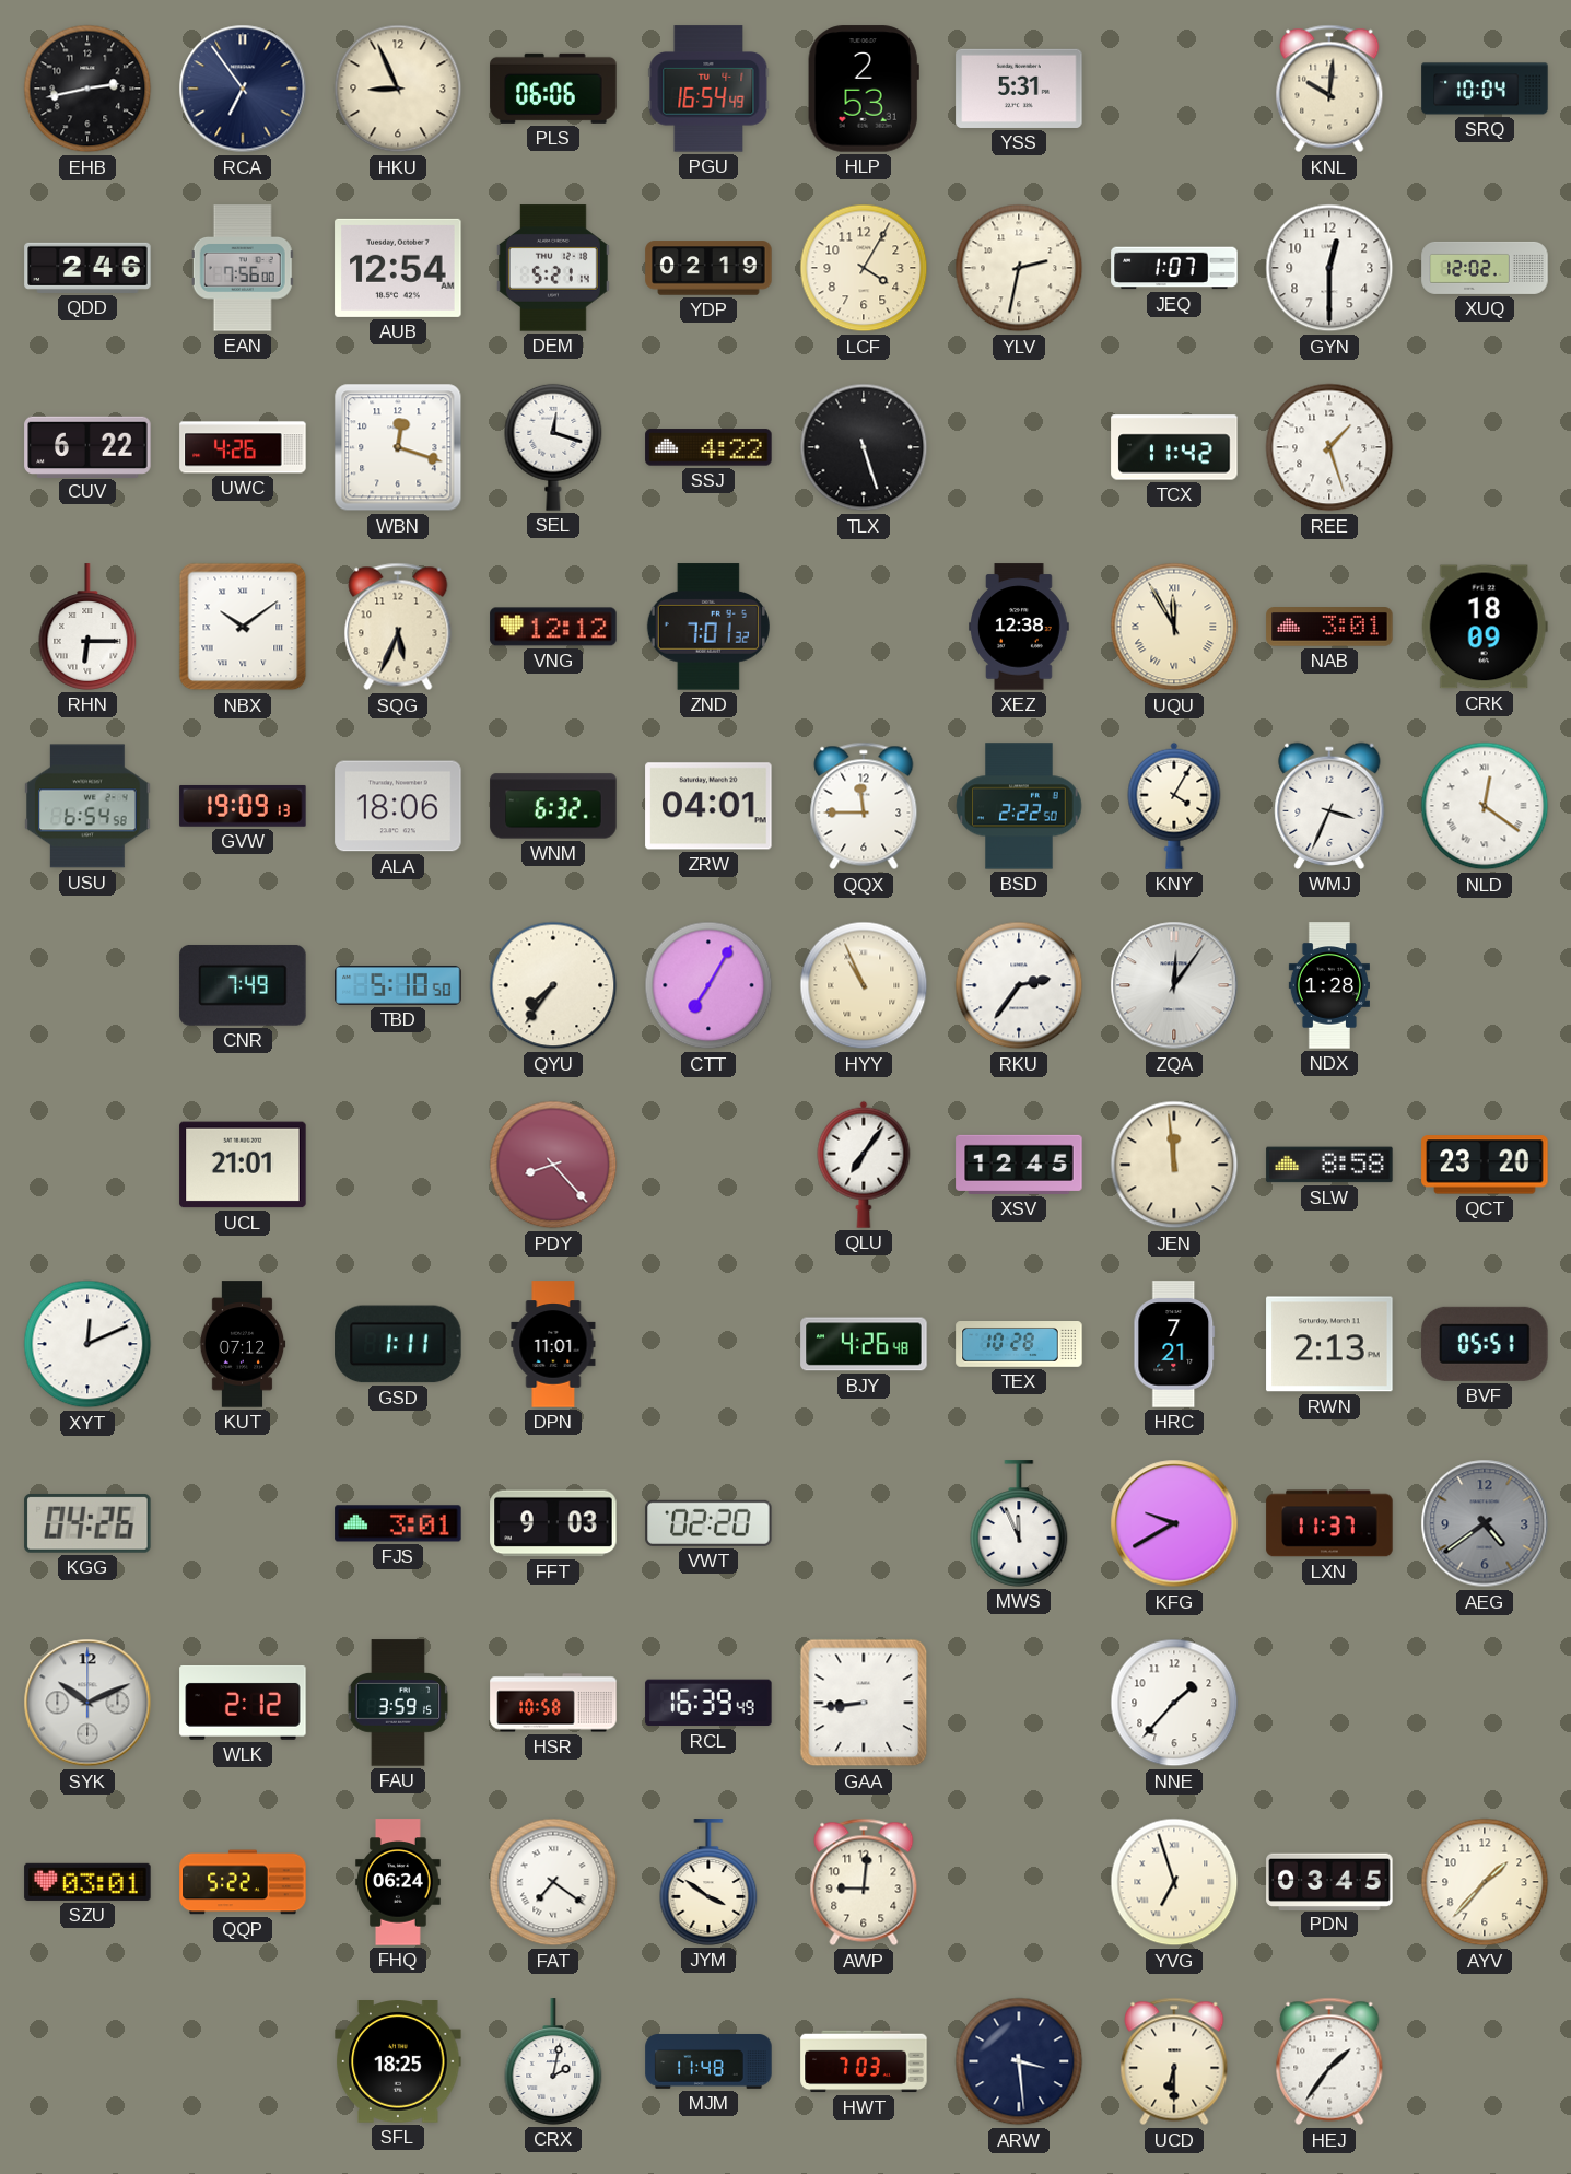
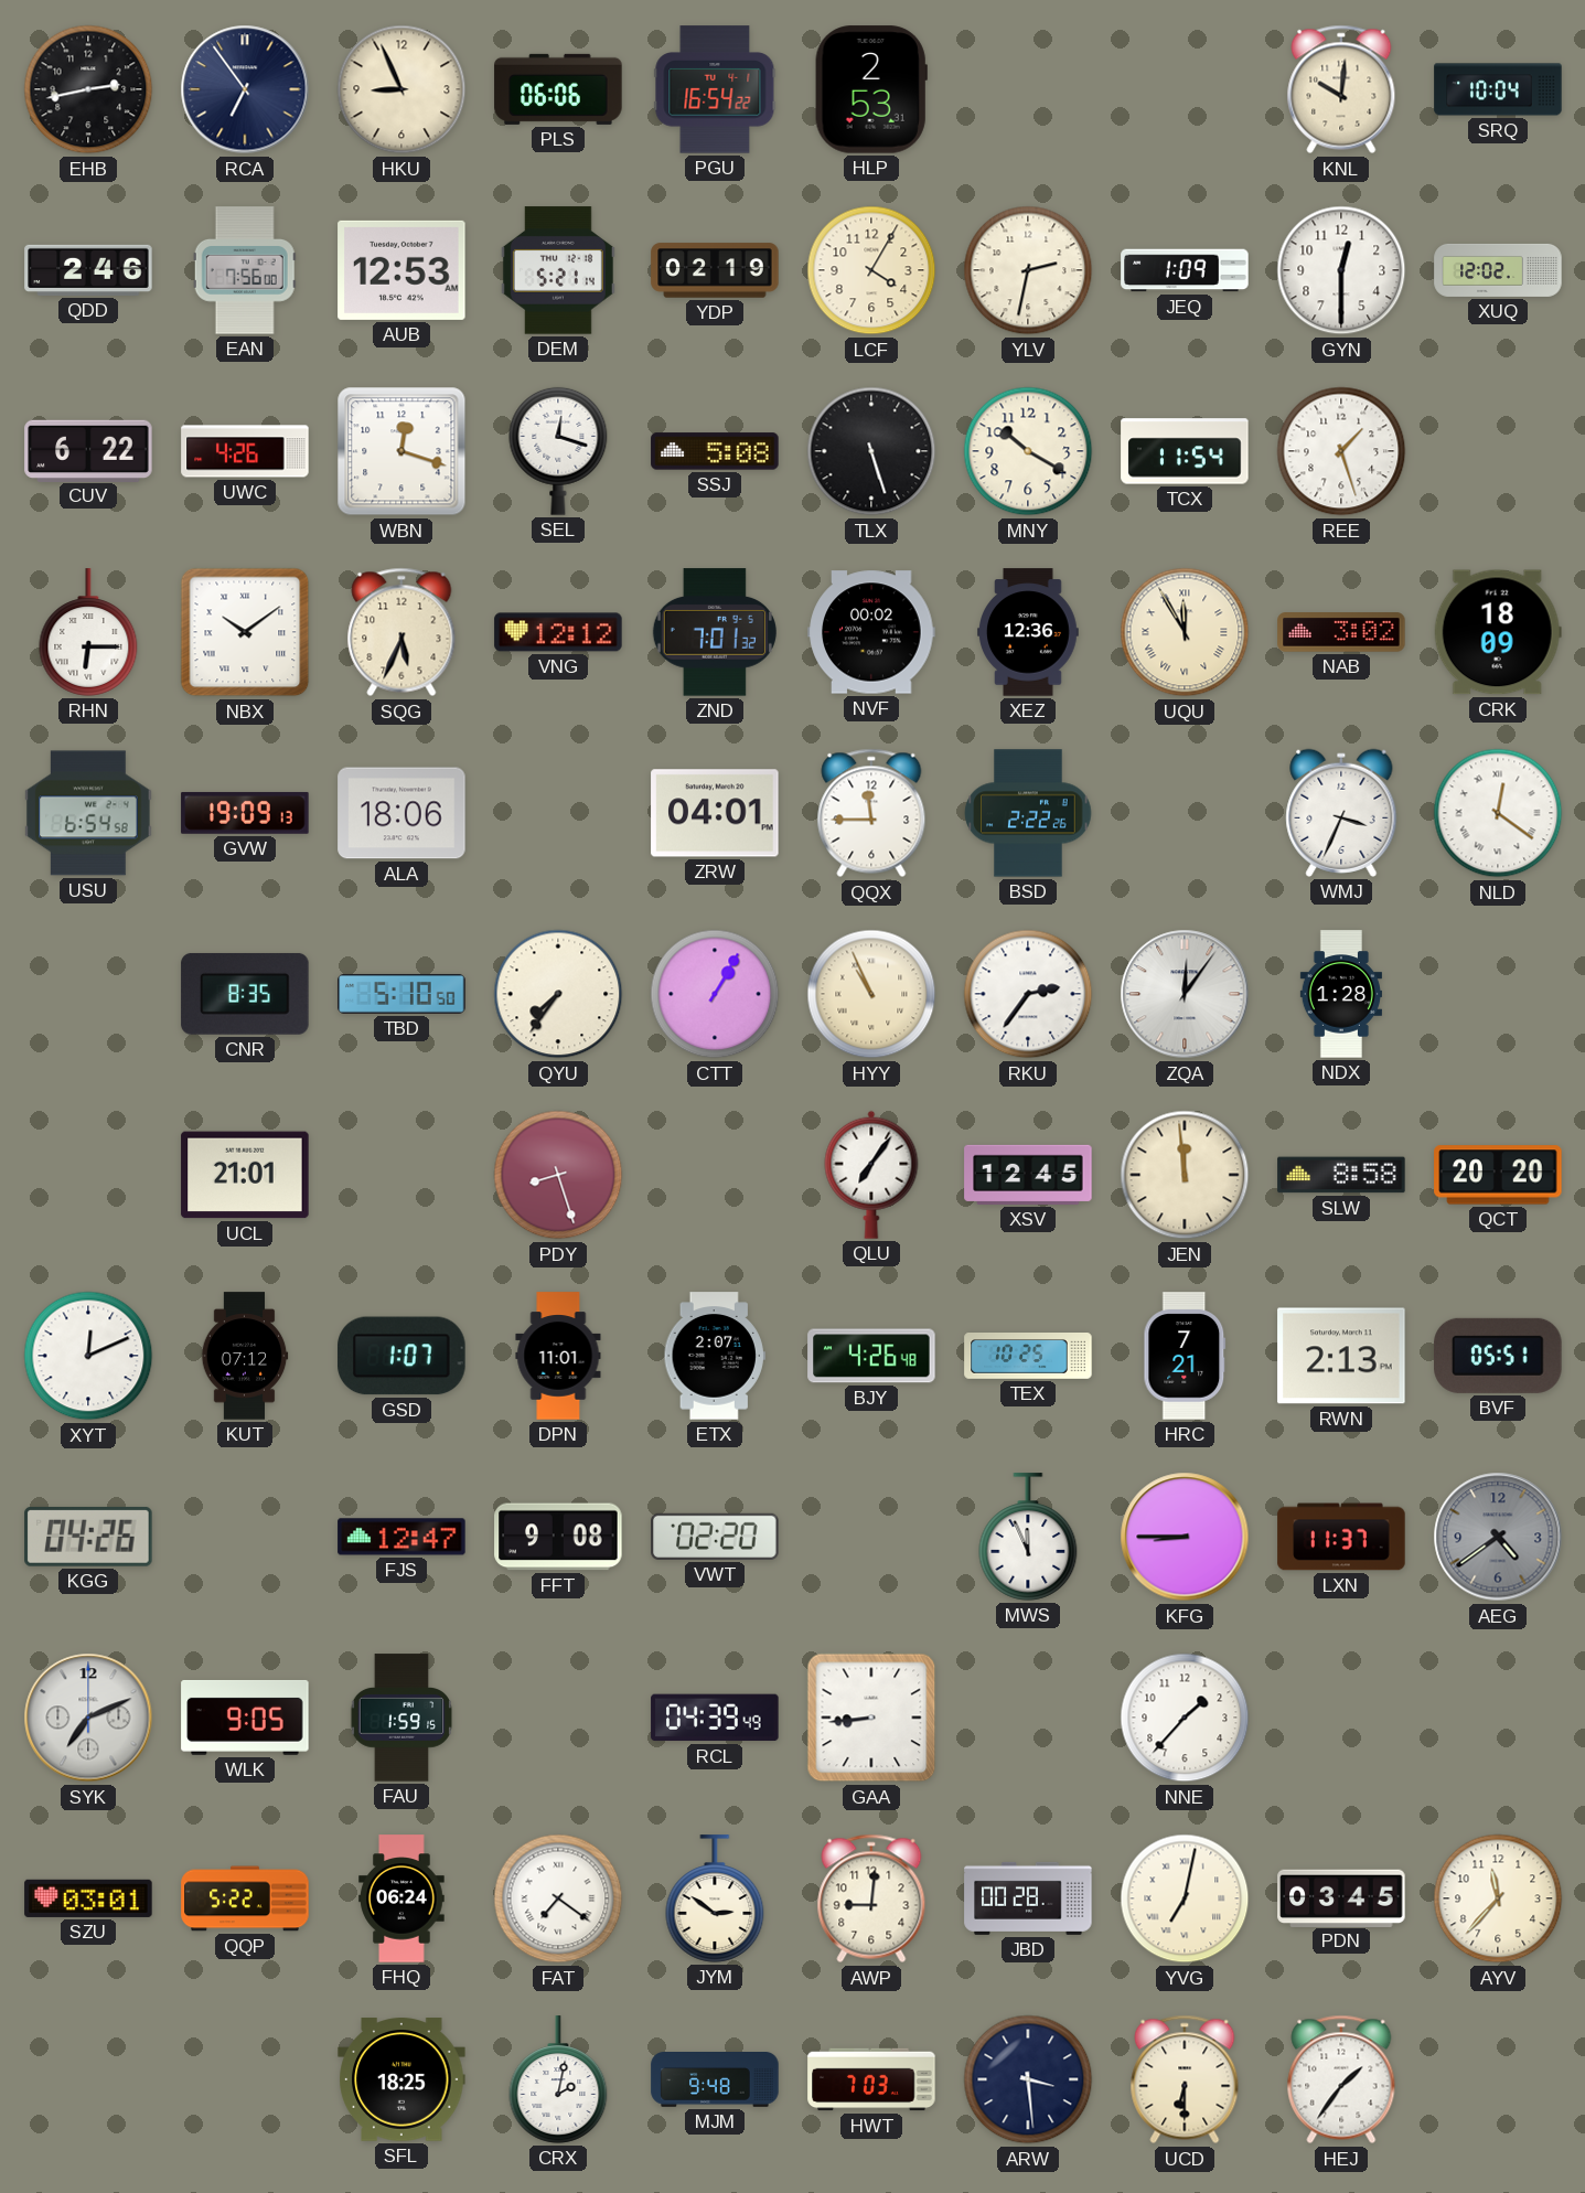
PGU: 16:54:49 -> 16:54:22 (715, 89)
YSS: 5:31 -> none (1019, 89)
AUB: 12:54 -> 12:53 (401, 270)
JEQ: 1:07 -> 1:09 (1185, 270)
SSJ: 4:22 -> 5:08 (715, 451)
MNY: none -> 10:20 (1028, 451)
TCX: 11:42 -> 11:54 (1185, 451)
NVF: none -> 00:02 (871, 632)
XEZ: 12:38 -> 12:36 (1028, 632)
NAB: 3:01 -> 3:02 (1341, 632)
WNM: 6:32 -> none (553, 806)
BSD: 2:22:50 -> 2:22:26 (1028, 813)
KNY: 4:05 -> none (1174, 806)
CNR: 7:49 -> 8:35 (245, 994)
CTT: 7:05 -> 1:05 (715, 994)
PDY: 8:23 -> 8:27 (558, 1175)
QCT: 23:20 -> 20:20 (1498, 1175)
GSD: 1:11 -> 1:07 (401, 1356)
ETX: none -> 2:07 (715, 1356)
TEX: 10:28 -> 10:25 (1028, 1357)
FJS: 3:01 -> 12:47 (401, 1537)
FFT: 9:03 -> 9:08 (558, 1537)
KFG: 9:40 -> 8:45 (1185, 1537)
SYK: 10:11 -> 7:11 (88, 1718)
WLK: 2:12 -> 9:05 (245, 1718)
FAU: 3:59 -> 1:59 (401, 1718)
HSR: 10:58 -> none (553, 1703)
RCL: 16:39 -> 04:39 (715, 1718)
JYM: 3:51 -> 2:51 (715, 1898)
JBD: none -> 00:28 (1028, 1898)
YVG: 6:57 -> 7:02 (1185, 1898)
AYV: 1:37 -> 11:37 (1498, 1898)
MJM: 11:48 -> 9:48 (715, 2080)
